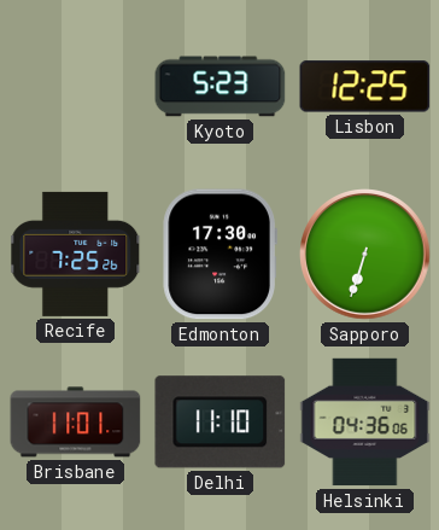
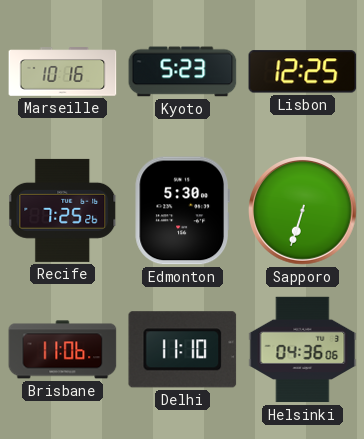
Marseille: none -> 10:16 (63, 72)
Edmonton: 17:30 -> 5:30 (182, 211)
Brisbane: 11:01 -> 11:06 (63, 350)
